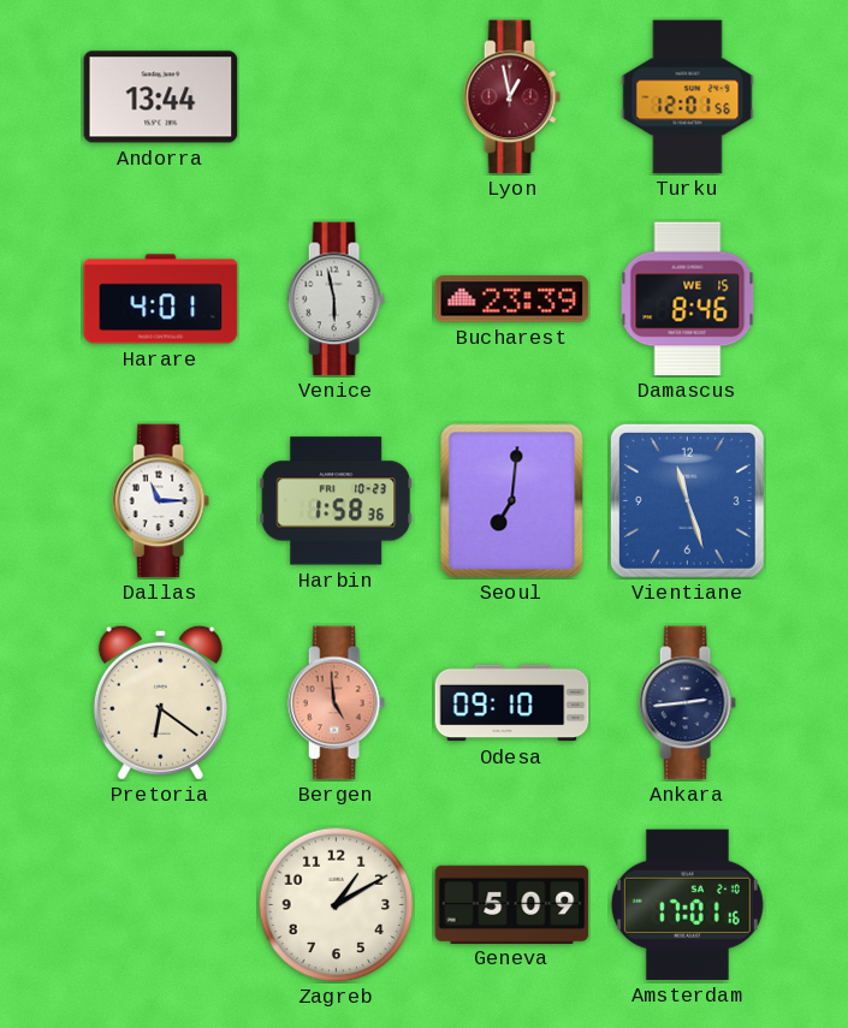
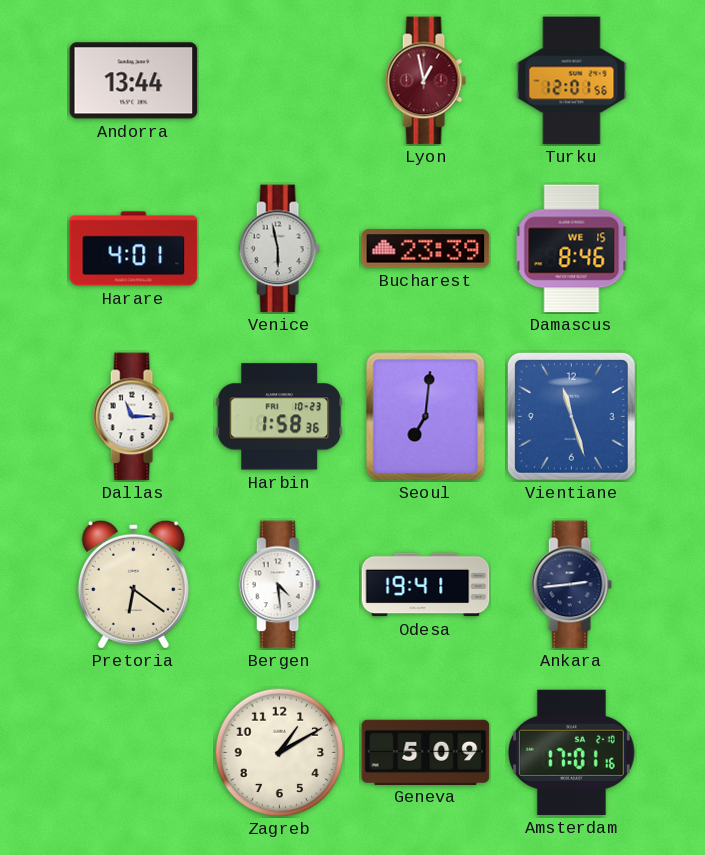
Bergen: 4:59 -> 4:29 (279, 585)
Bergen dial: salmon -> white (279, 585)
Odesa: 09:10 -> 19:41 (426, 585)
